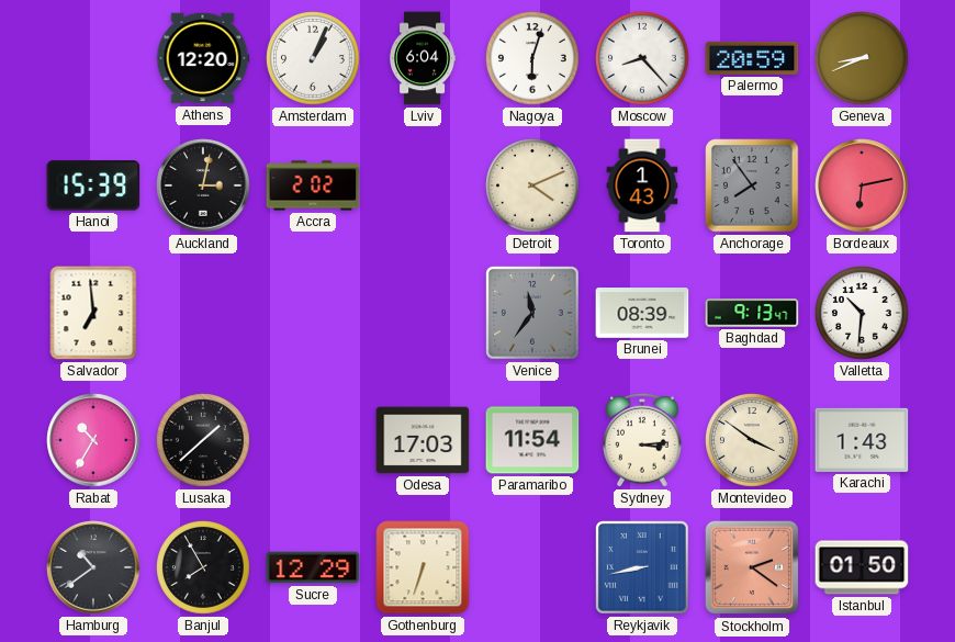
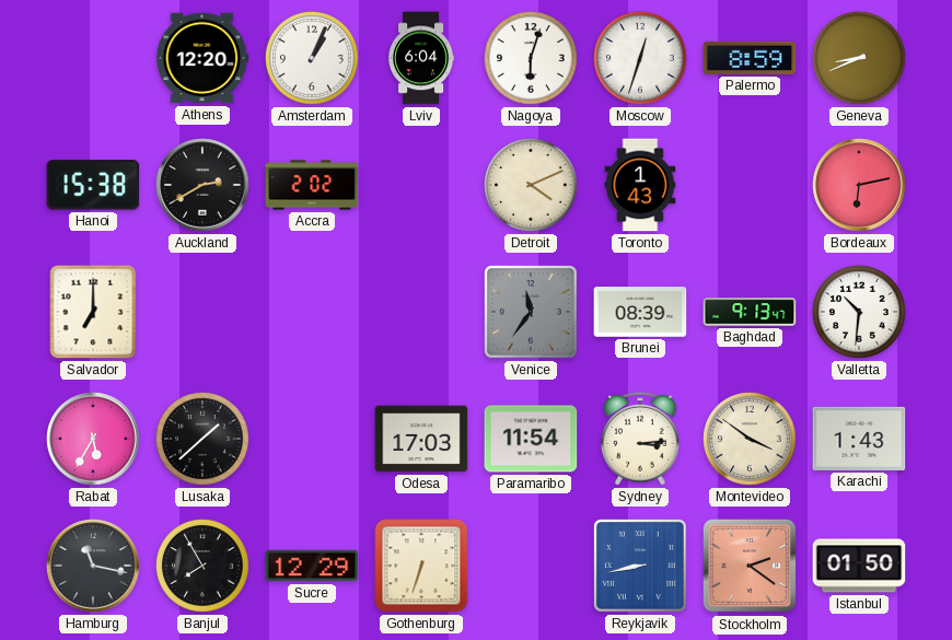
Moscow: 8:23 -> 12:33 (641, 59)
Palermo: 20:59 -> 8:59 (750, 58)
Hanoi: 15:39 -> 15:38 (93, 185)
Auckland: 3:02 -> 2:40 (202, 185)
Anchorage: 7:54 -> none (752, 185)
Salvador: 6:59 -> 7:00 (93, 312)
Rabat: 10:35 -> 5:35 (93, 439)
Hamburg: 10:39 -> 11:17 (93, 566)
